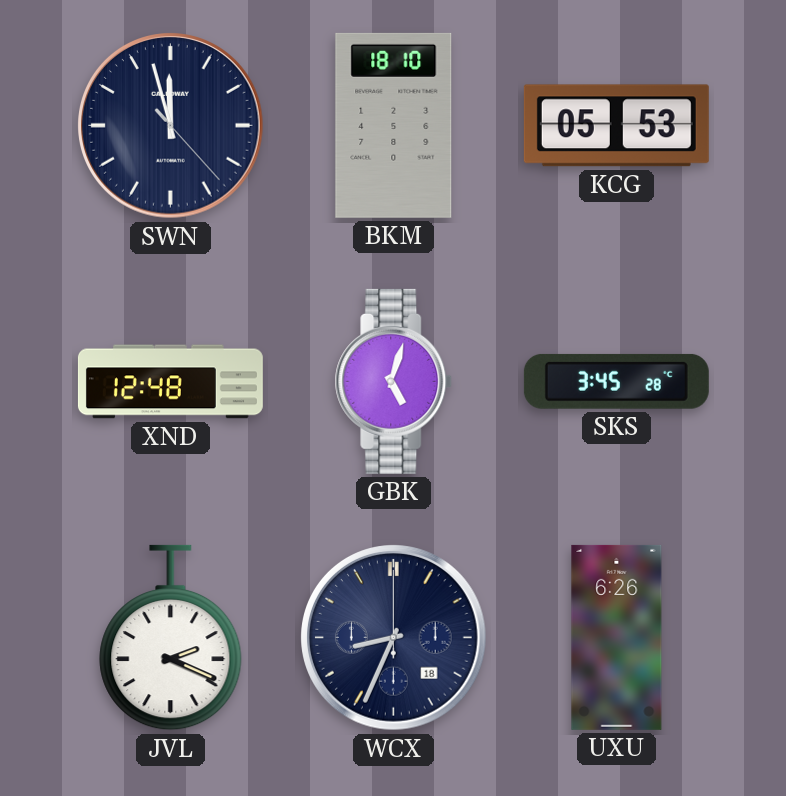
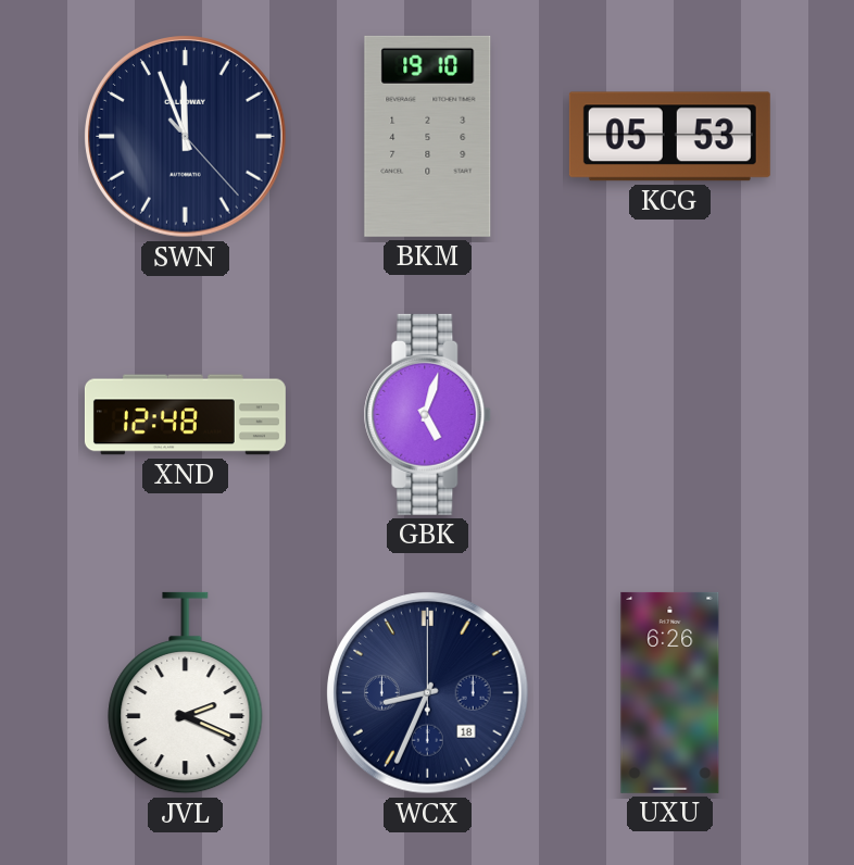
SWN: 11:57 -> 11:56 (186, 137)
BKM: 18:10 -> 19:10 (428, 136)
SKS: 3:45 -> none (616, 381)
